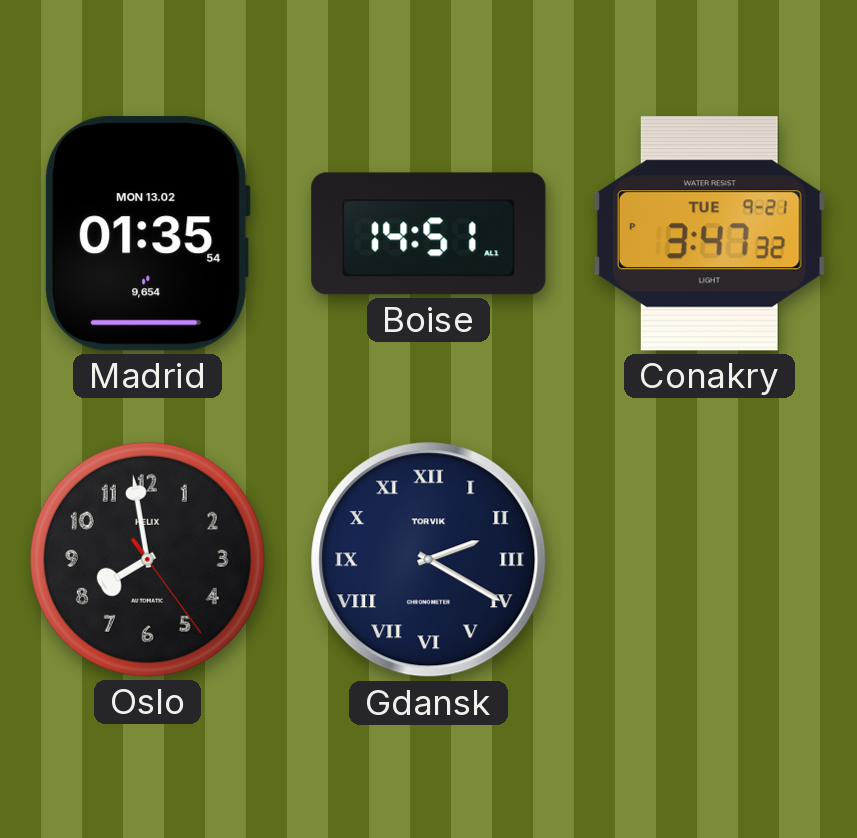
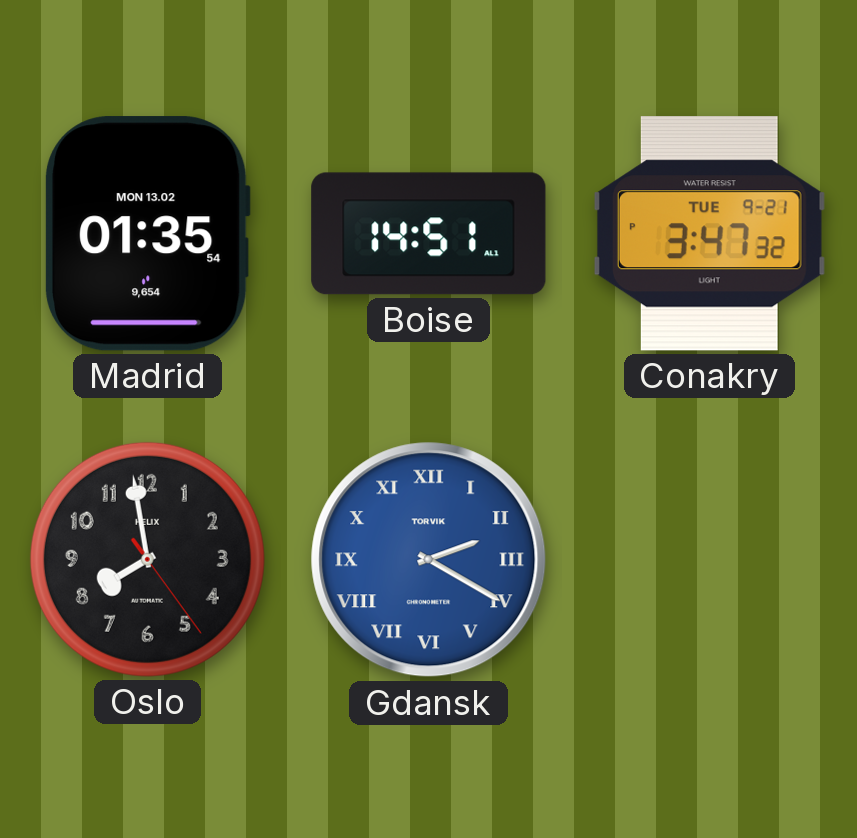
Gdansk dial: navy -> blue (429, 560)
